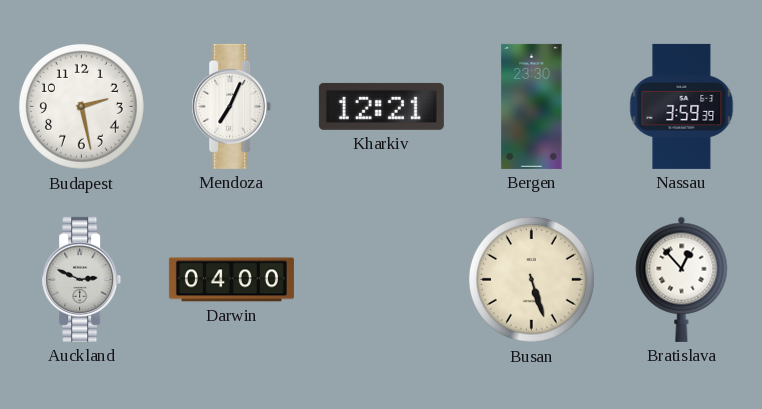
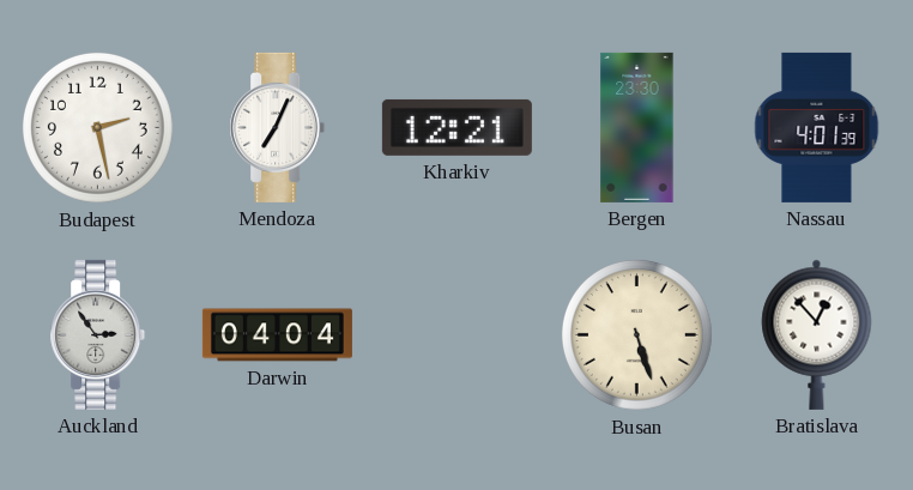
Nassau: 3:59 -> 4:01 (817, 127)
Auckland: 2:49 -> 2:54 (98, 334)
Darwin: 04:00 -> 04:04 (277, 335)
